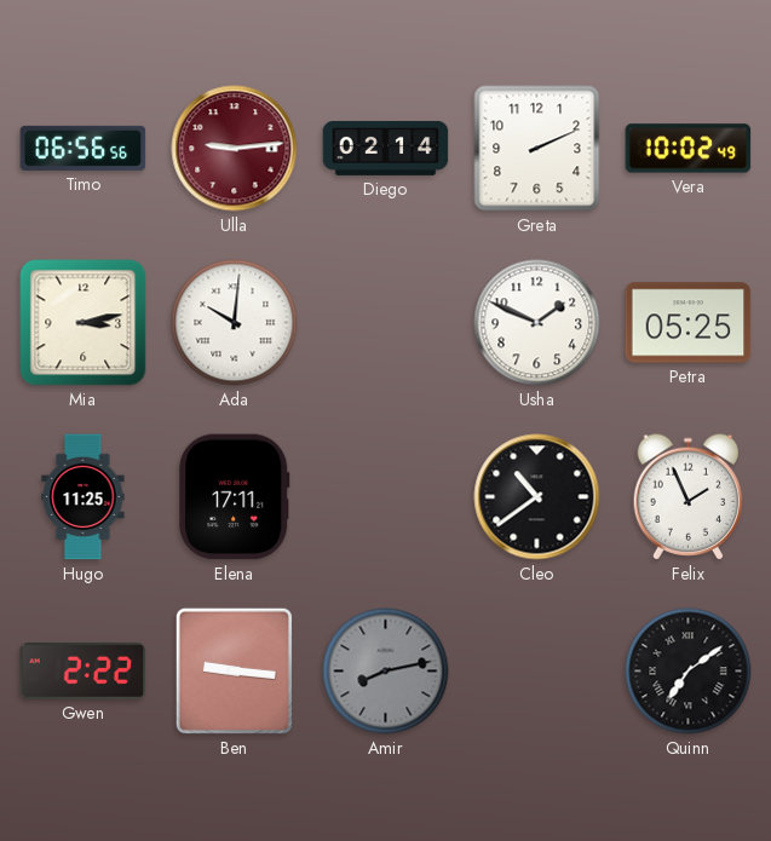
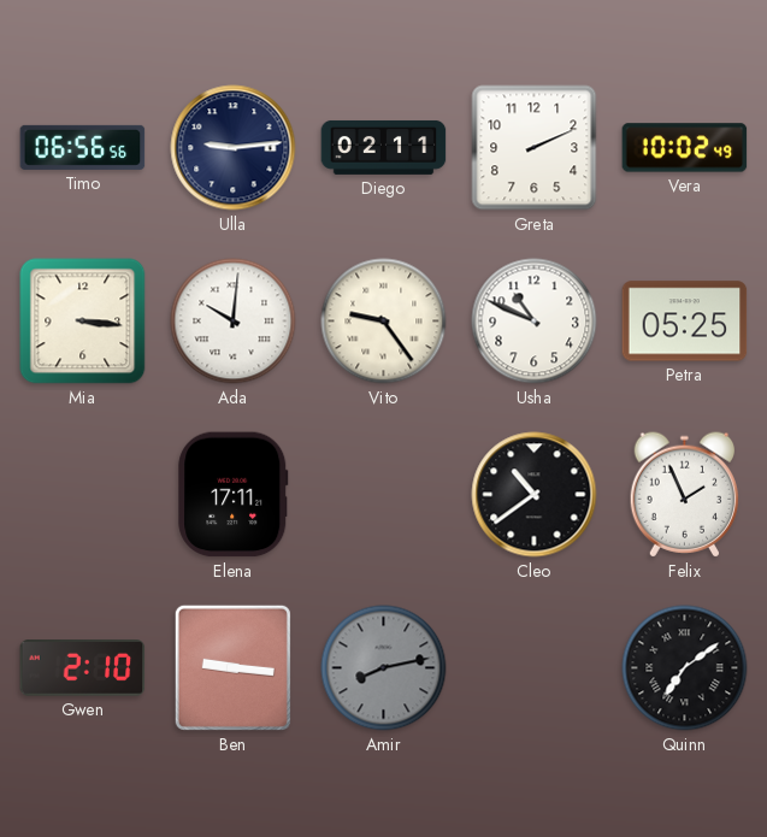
Ulla dial: burgundy -> navy (234, 148)
Diego: 02:14 -> 02:11 (384, 147)
Mia: 3:13 -> 3:16 (83, 322)
Vito: none -> 9:24 (384, 322)
Usha: 1:49 -> 10:49 (535, 322)
Hugo: 11:25 -> none (84, 497)
Gwen: 2:22 -> 2:10 (83, 668)
